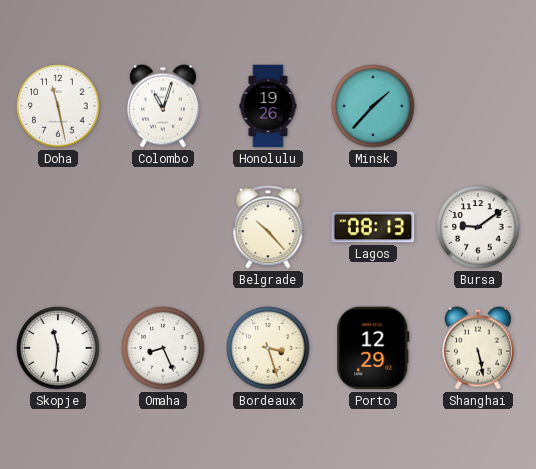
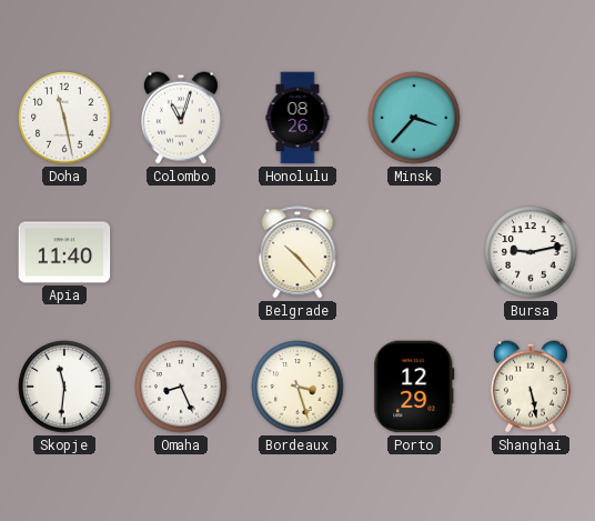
Honolulu: 19:26 -> 08:26 (297, 118)
Minsk: 1:37 -> 3:37 (414, 118)
Apia: none -> 11:40 (64, 252)
Lagos: 08:13 -> none (373, 227)
Bursa: 9:09 -> 9:13 (531, 252)
